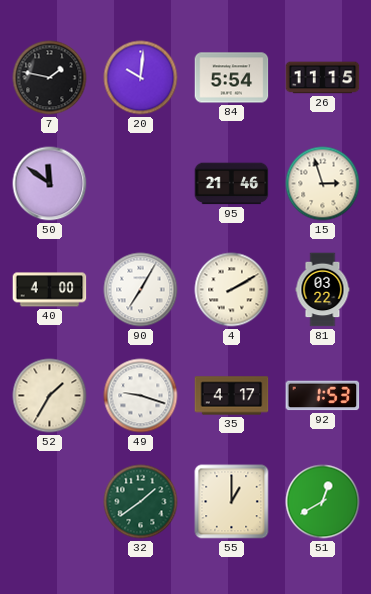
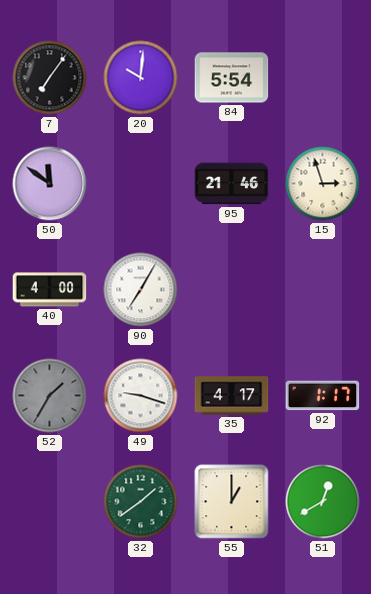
7: 1:47 -> 7:06 (50, 78)
26: 11:15 -> none (323, 78)
4: 2:10 -> none (232, 290)
81: 03:22 -> none (323, 290)
52 dial: cream -> grey (50, 396)
92: 1:53 -> 1:17 (323, 396)
